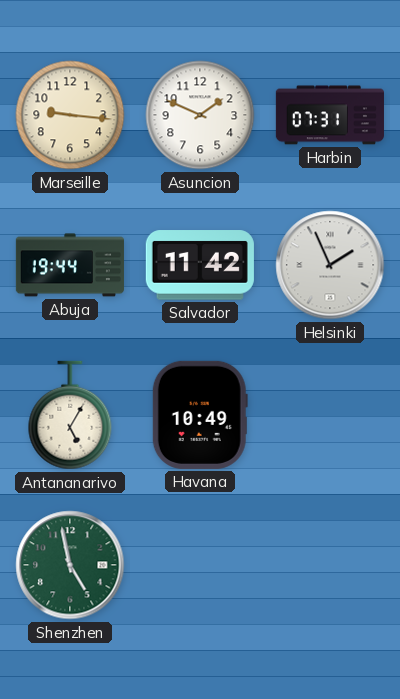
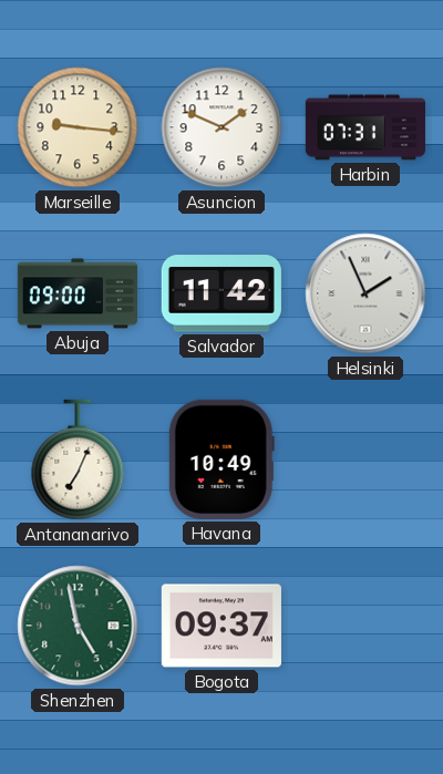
Abuja: 19:44 -> 09:00 (78, 293)
Antananarivo: 5:05 -> 7:04 (78, 460)
Bogota: none -> 09:37 (221, 626)
